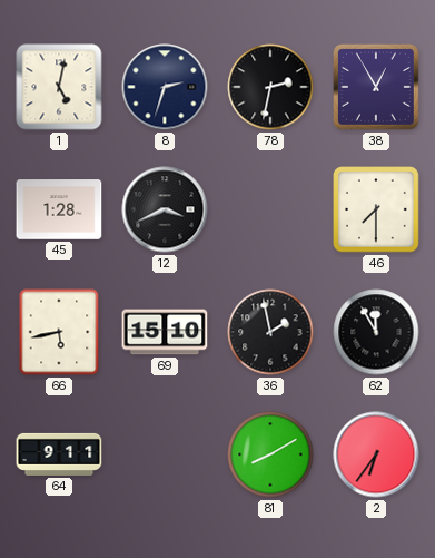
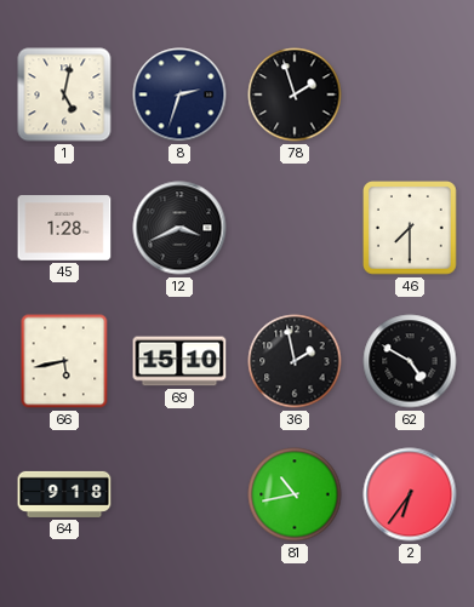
78: 2:32 -> 1:57 (295, 95)
38: 12:55 -> none (376, 87)
62: 11:55 -> 4:50 (410, 361)
64: 9:11 -> 9:18 (64, 494)
81: 8:10 -> 10:43 (295, 494)
